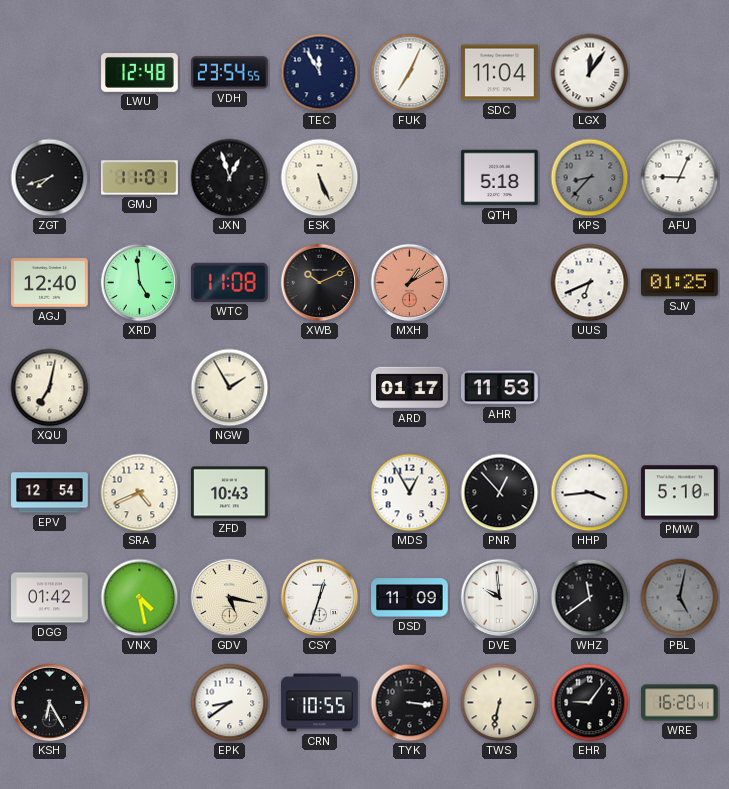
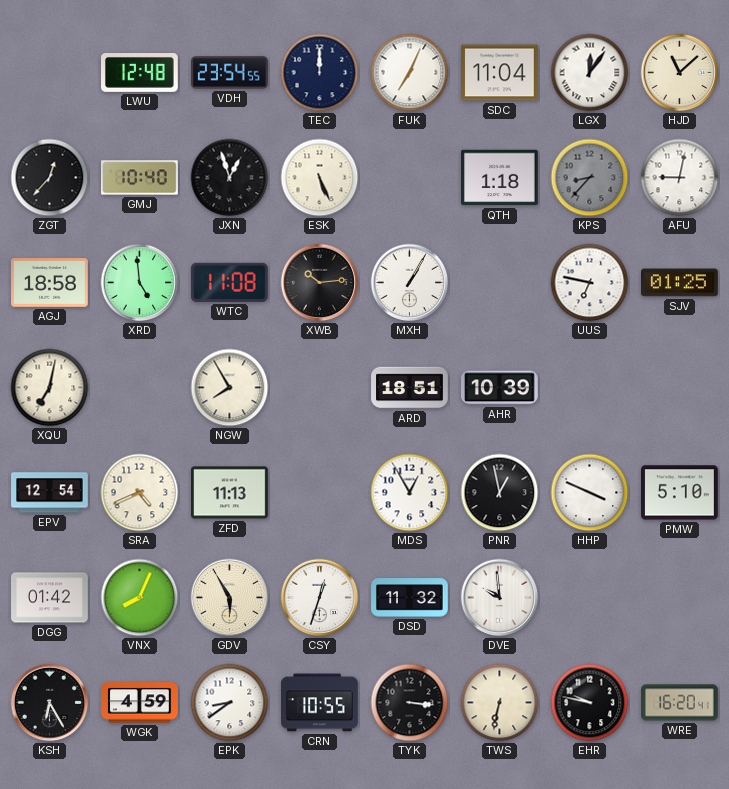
TEC: 11:55 -> 12:00 (320, 73)
HJD: none -> 11:08 (680, 73)
ZGT: 7:42 -> 12:37 (50, 178)
GMJ: 11:01 -> 10:40 (140, 178)
QTH: 5:18 -> 1:18 (500, 178)
AFU: 9:04 -> 9:02 (680, 178)
AGJ: 12:40 -> 18:58 (50, 283)
XWB: 10:11 -> 10:14 (320, 283)
MXH: 1:10 -> 1:05 (410, 283)
MXH dial: salmon -> white (410, 283)
UUS: 6:41 -> 6:47 (590, 283)
NGW: 1:55 -> 7:55 (230, 388)
ARD: 01:17 -> 18:51 (410, 388)
AHR: 11:53 -> 10:39 (500, 388)
ZFD: 10:43 -> 11:13 (230, 493)
PNR: 12:53 -> 12:58 (500, 493)
HHP: 3:44 -> 3:49 (590, 493)
VNX: 4:28 -> 8:04 (140, 598)
GDV: 5:17 -> 5:55 (230, 598)
DSD: 11:09 -> 11:32 (410, 598)
WHZ: 11:39 -> none (590, 598)
PBL: 5:02 -> none (680, 598)
WGK: none -> 4:59 (140, 703)
EHR: 9:06 -> 9:47 (590, 703)
